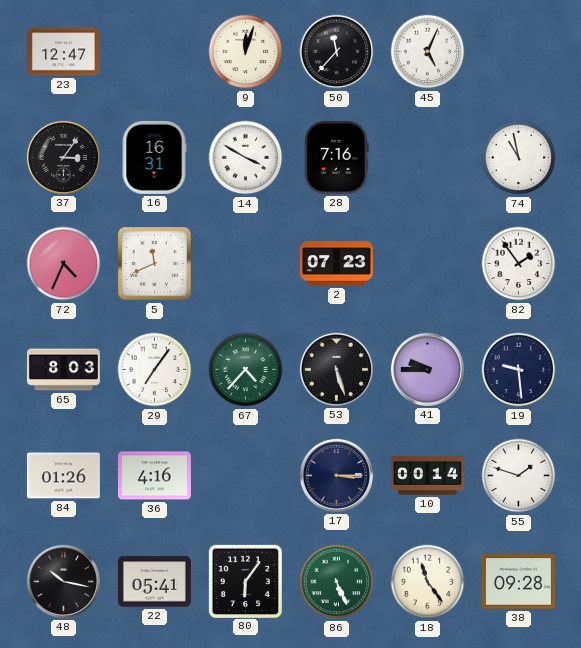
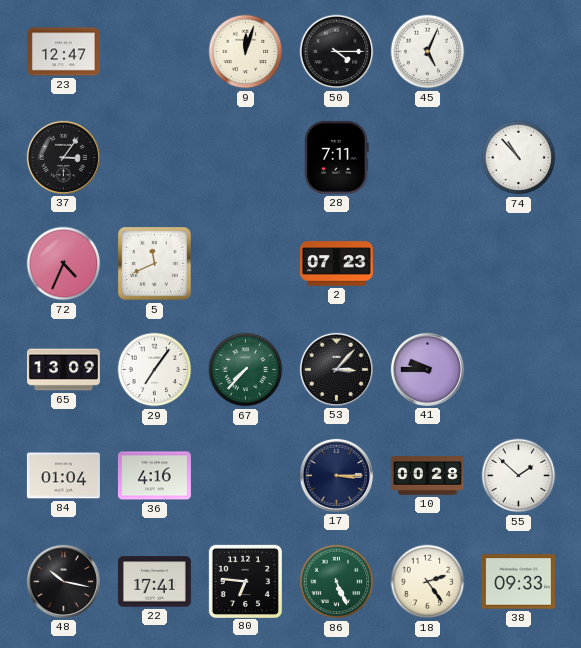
50: 11:37 -> 4:15 (337, 52)
16: 16:31 -> none (154, 157)
14: 3:50 -> none (246, 158)
28: 7:16 -> 7:11 (337, 157)
74: 10:58 -> 10:53 (519, 158)
82: 1:54 -> none (519, 264)
65: 8:03 -> 13:09 (63, 370)
67: 4:37 -> 7:37 (246, 370)
53: 5:27 -> 3:07 (336, 369)
19: 9:29 -> none (519, 370)
84: 01:26 -> 01:04 (63, 476)
10: 00:14 -> 00:28 (427, 476)
55: 1:48 -> 1:52 (519, 476)
22: 05:41 -> 17:41 (154, 582)
80: 6:06 -> 6:46 (245, 581)
18: 11:24 -> 2:24 (428, 582)
38: 09:28 -> 09:33 (518, 582)
